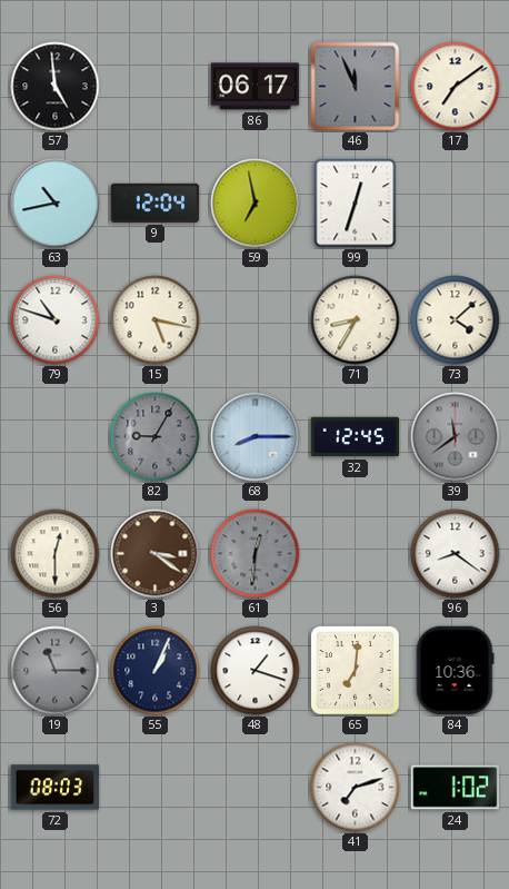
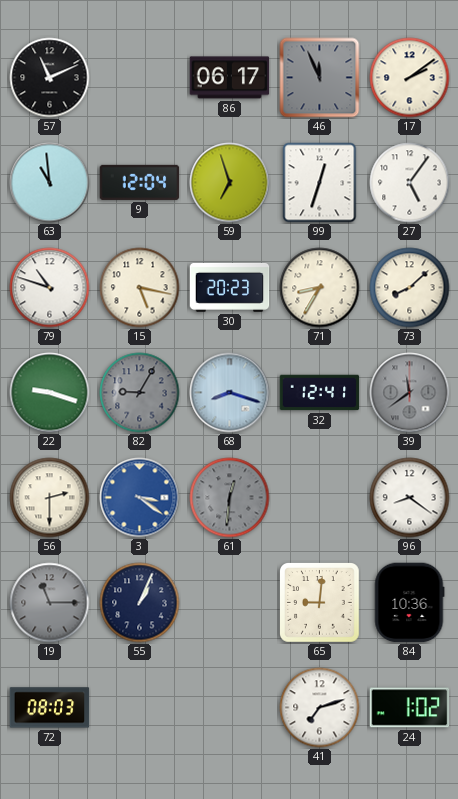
57: 4:59 -> 11:11 (50, 78)
17: 7:09 -> 2:09 (410, 78)
63: 10:43 -> 10:59 (50, 183)
59: 6:58 -> 6:57 (230, 183)
27: none -> 5:06 (410, 183)
30: none -> 20:23 (230, 287)
73: 4:08 -> 8:08 (410, 288)
22: none -> 9:18 (50, 393)
68: 8:15 -> 8:18 (230, 393)
32: 12:45 -> 12:41 (320, 393)
56: 12:30 -> 2:30 (50, 498)
3 dial: brown -> blue (140, 498)
48: 1:18 -> none (256, 671)
65: 7:01 -> 9:01 (320, 603)
